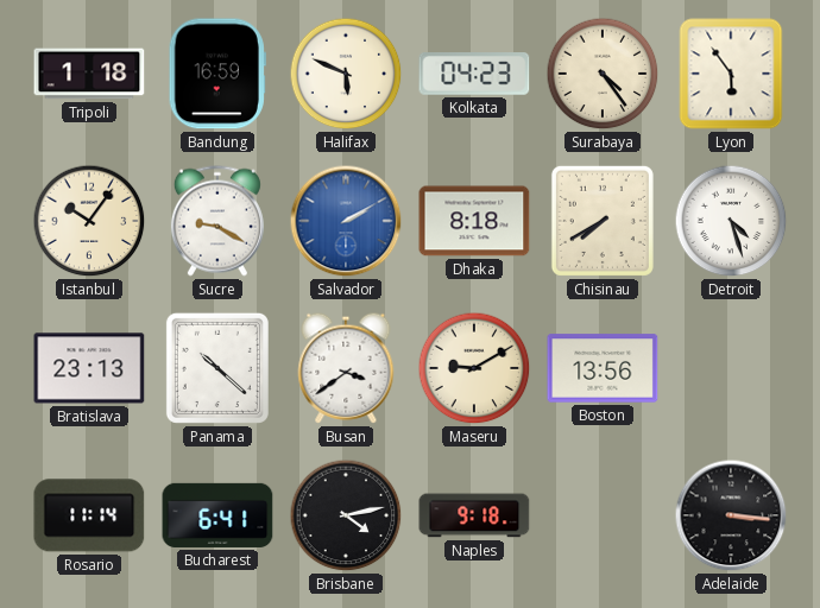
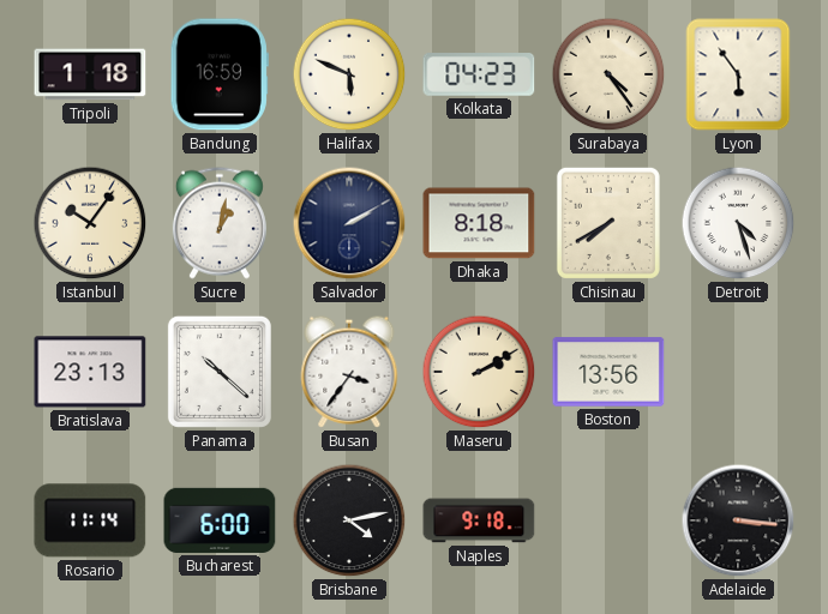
Sucre: 9:20 -> 1:02 (220, 223)
Salvador dial: blue -> navy (349, 223)
Busan: 3:39 -> 3:36 (349, 372)
Maseru: 9:10 -> 2:10 (479, 372)
Bucharest: 6:41 -> 6:00 (220, 520)
